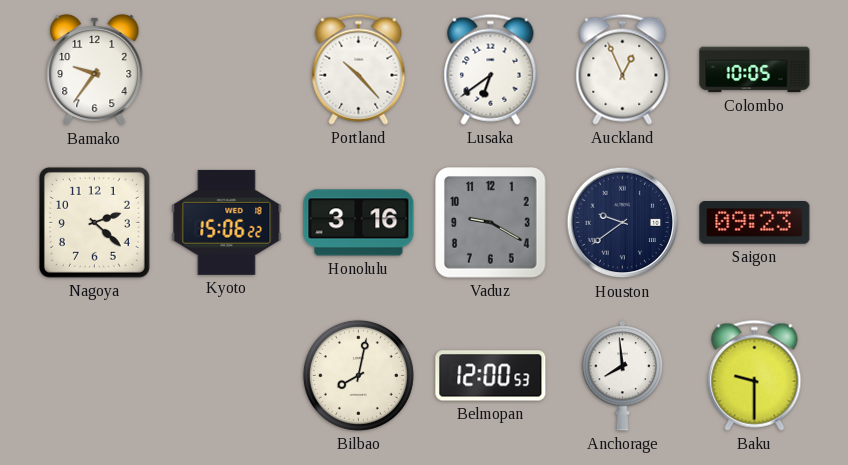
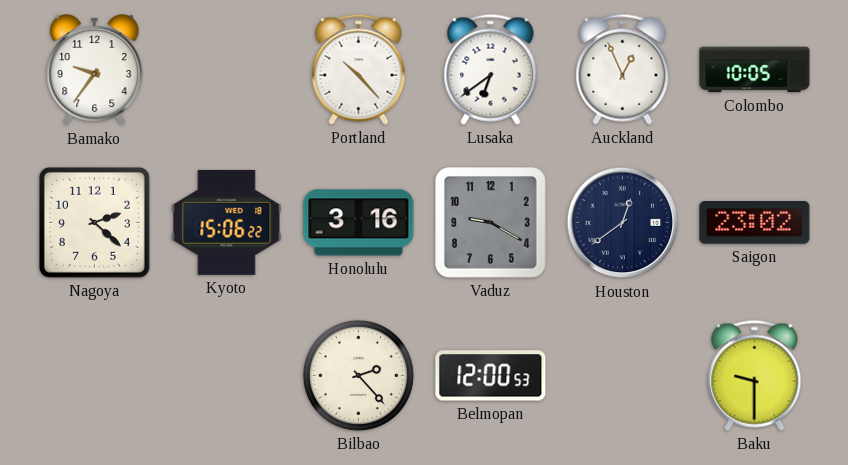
Houston: 9:39 -> 12:39 (623, 223)
Saigon: 09:23 -> 23:02 (755, 223)
Bilbao: 8:02 -> 2:23 (358, 375)
Anchorage: 7:59 -> none (623, 376)
